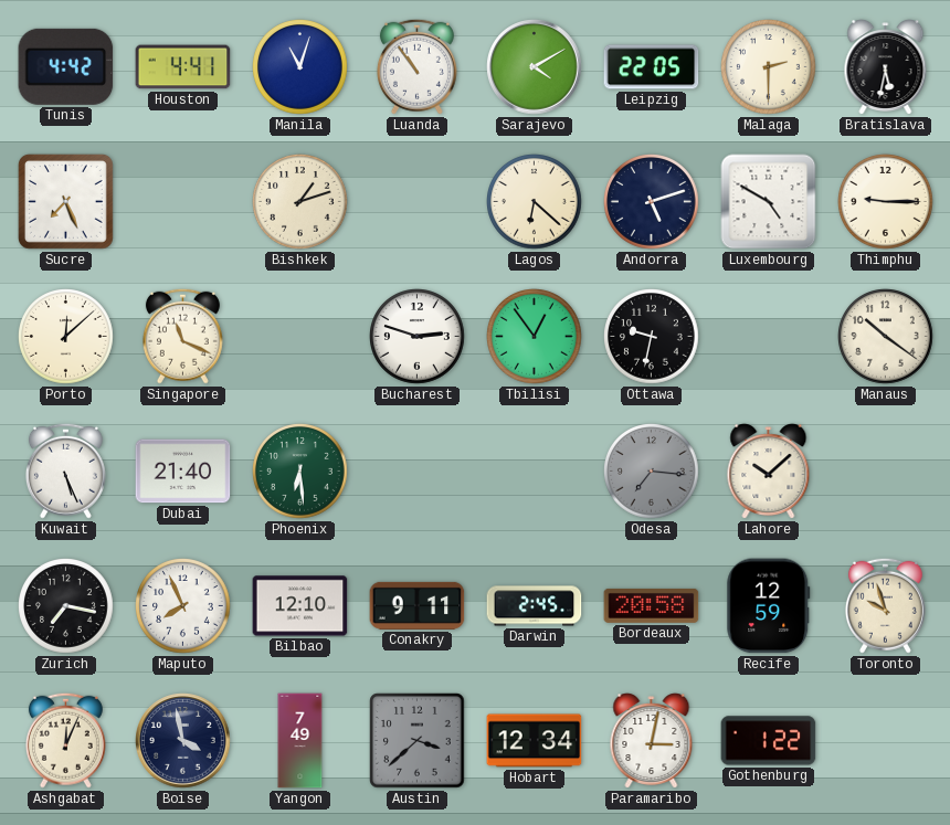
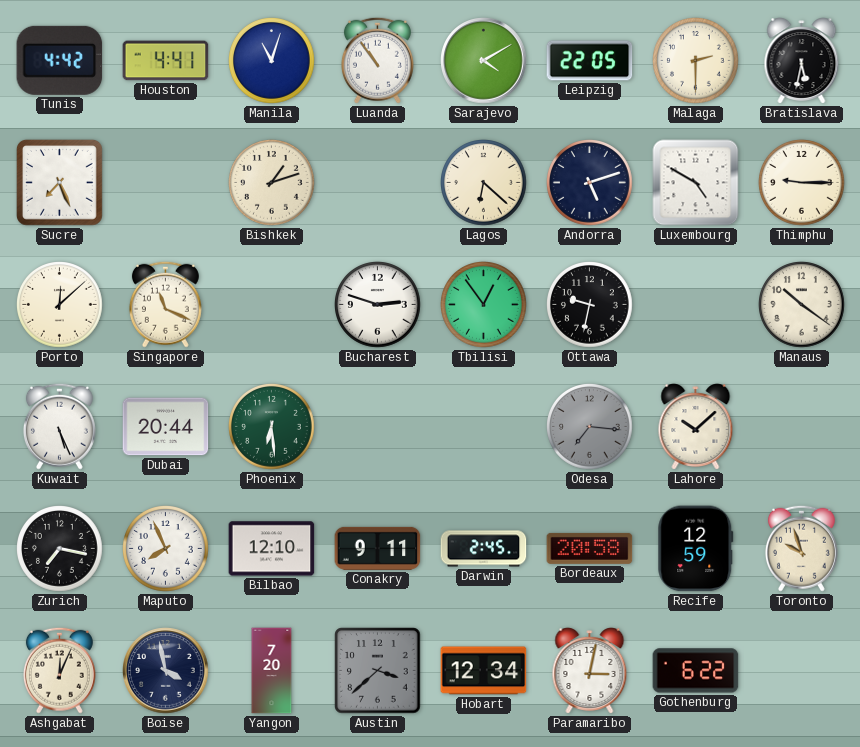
Dubai: 21:40 -> 20:44 (166, 427)
Yangon: 7:49 -> 7:20 (272, 671)
Gothenburg: 1:22 -> 6:22 (696, 671)
